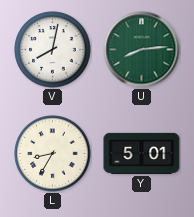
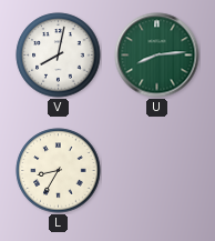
Y: 5:01 -> none (142, 153)
